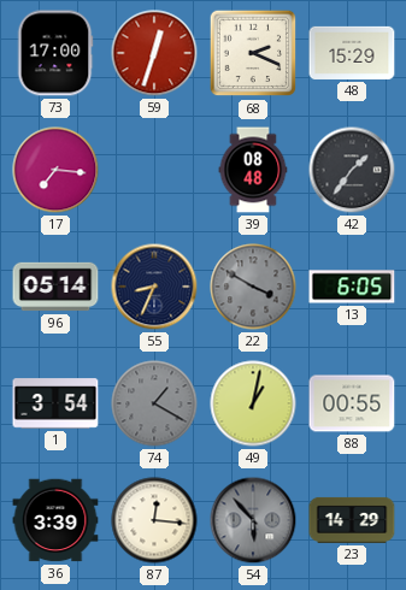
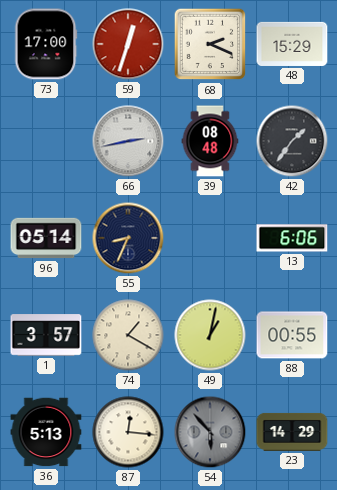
17: 7:16 -> none (55, 170)
66: none -> 2:43 (128, 141)
22: 3:50 -> none (253, 287)
13: 6:05 -> 6:06 (292, 238)
1: 3:54 -> 3:57 (46, 335)
74 dial: grey -> cream (128, 335)
36: 3:39 -> 5:13 (46, 432)
